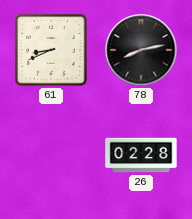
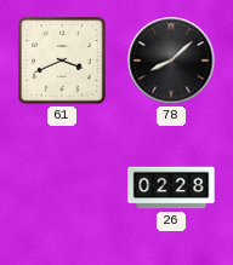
61: 8:41 -> 3:41 (62, 61)
78: 8:13 -> 8:08 (171, 61)
